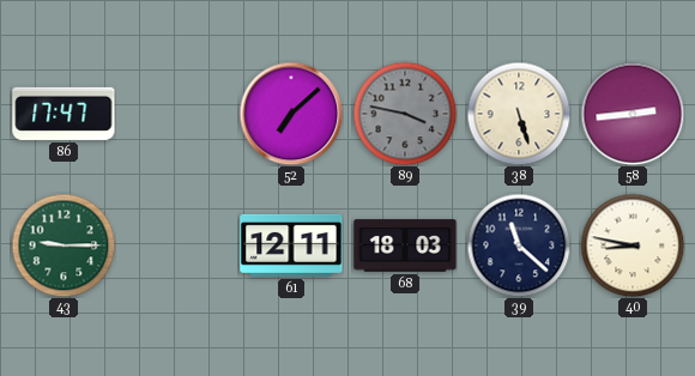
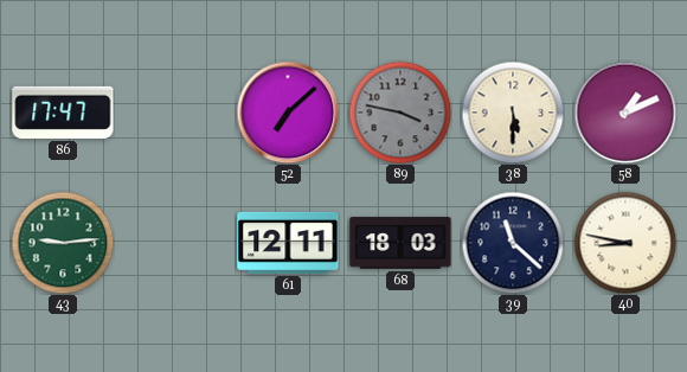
38: 5:27 -> 5:30 (513, 113)
58: 2:44 -> 1:11 (625, 113)
43: 9:15 -> 9:14 (63, 243)
